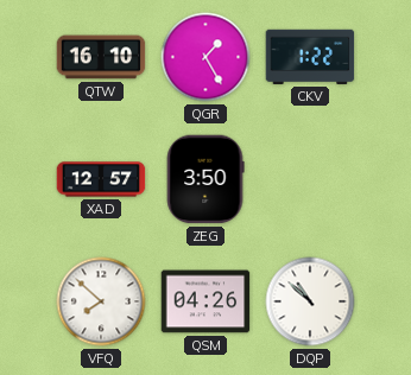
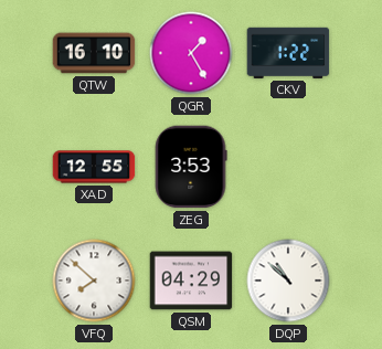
XAD: 12:57 -> 12:55 (94, 167)
ZEG: 3:50 -> 3:53 (191, 167)
QSM: 04:26 -> 04:29 (191, 281)
